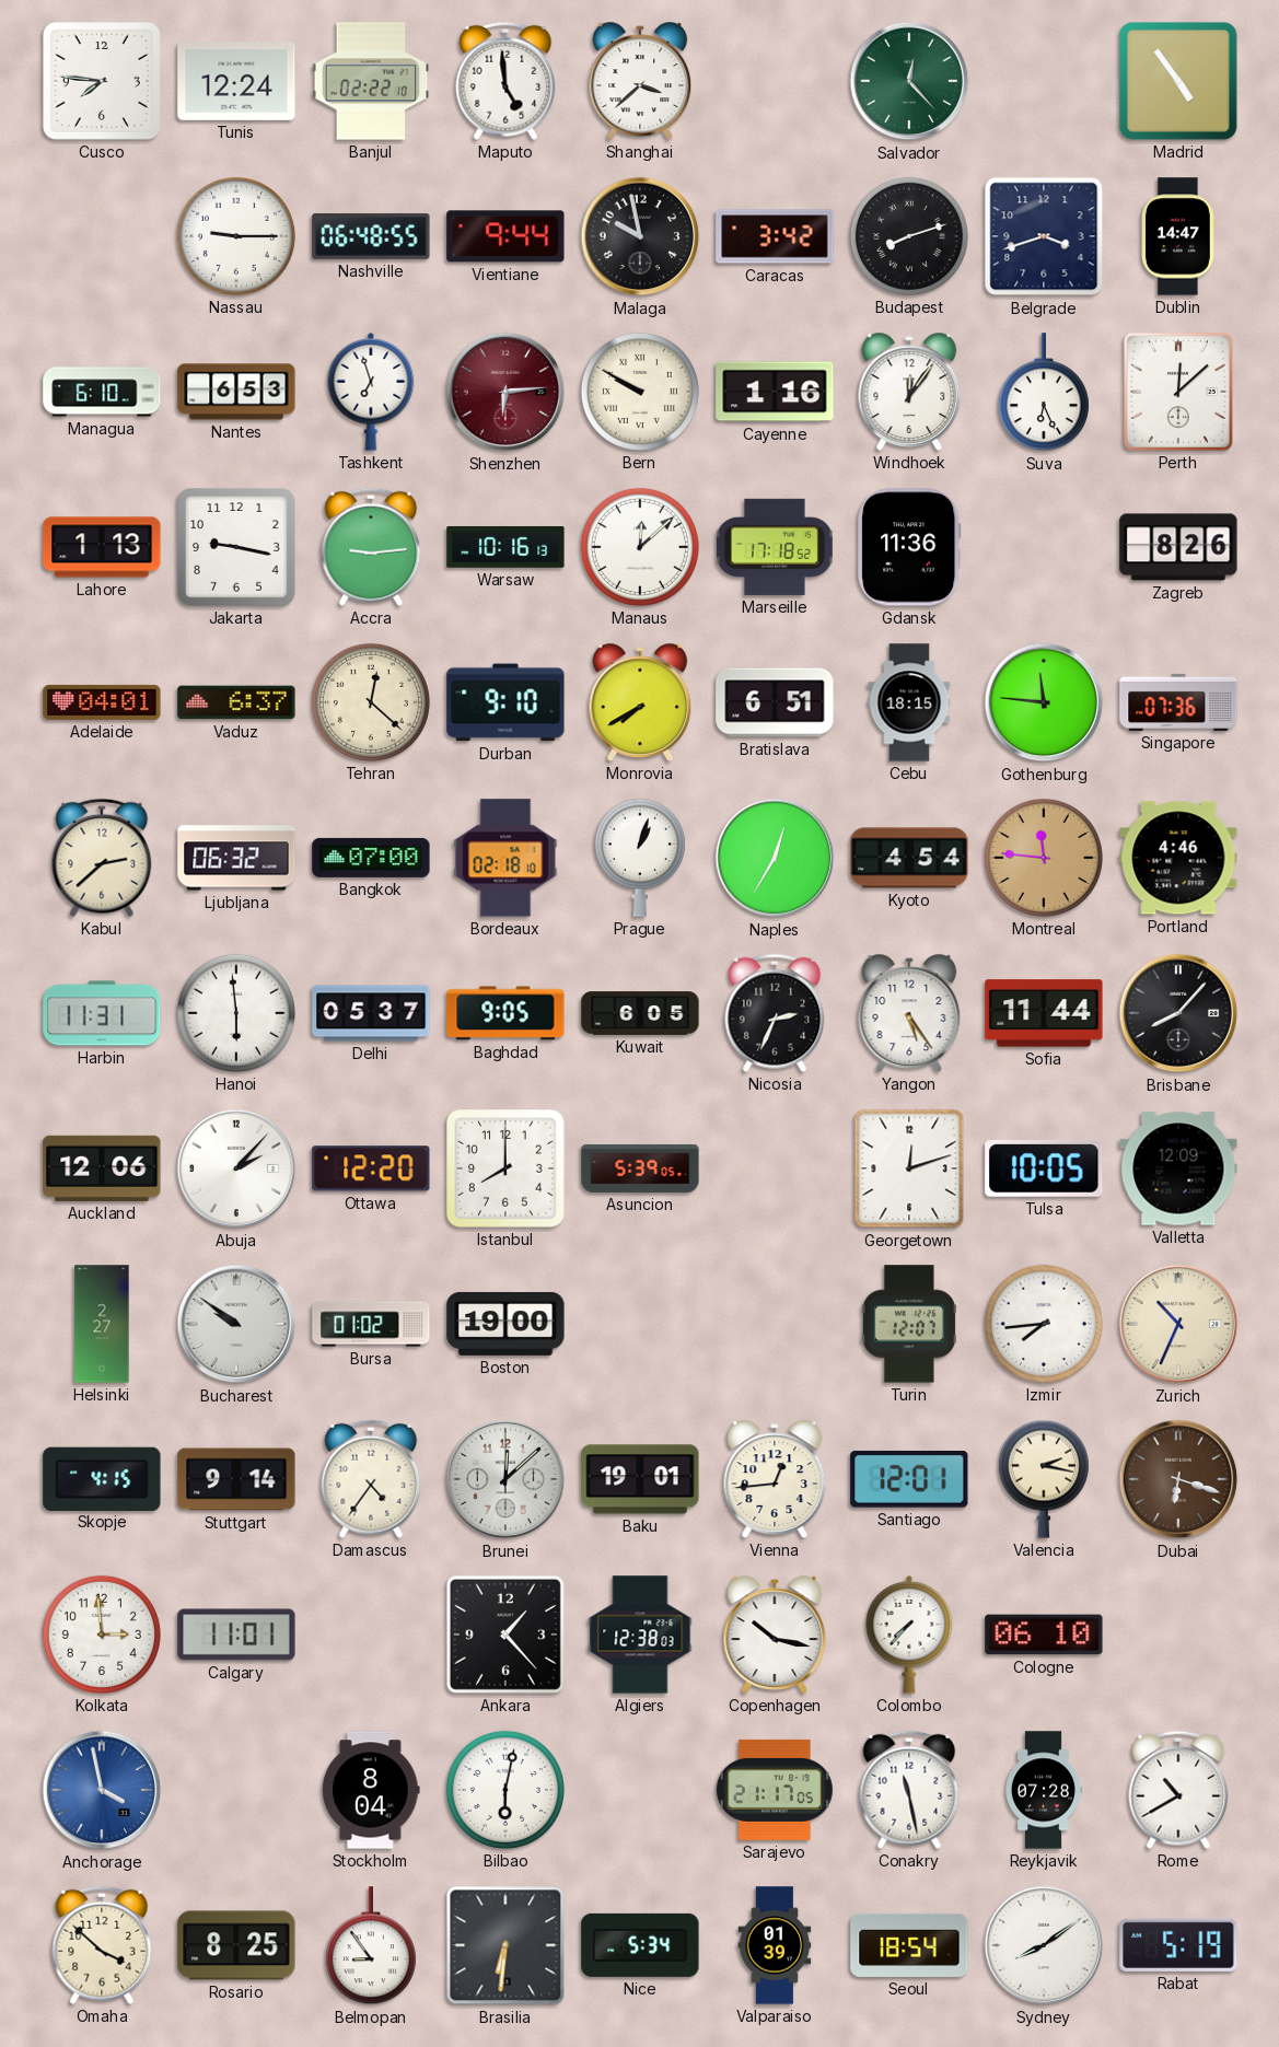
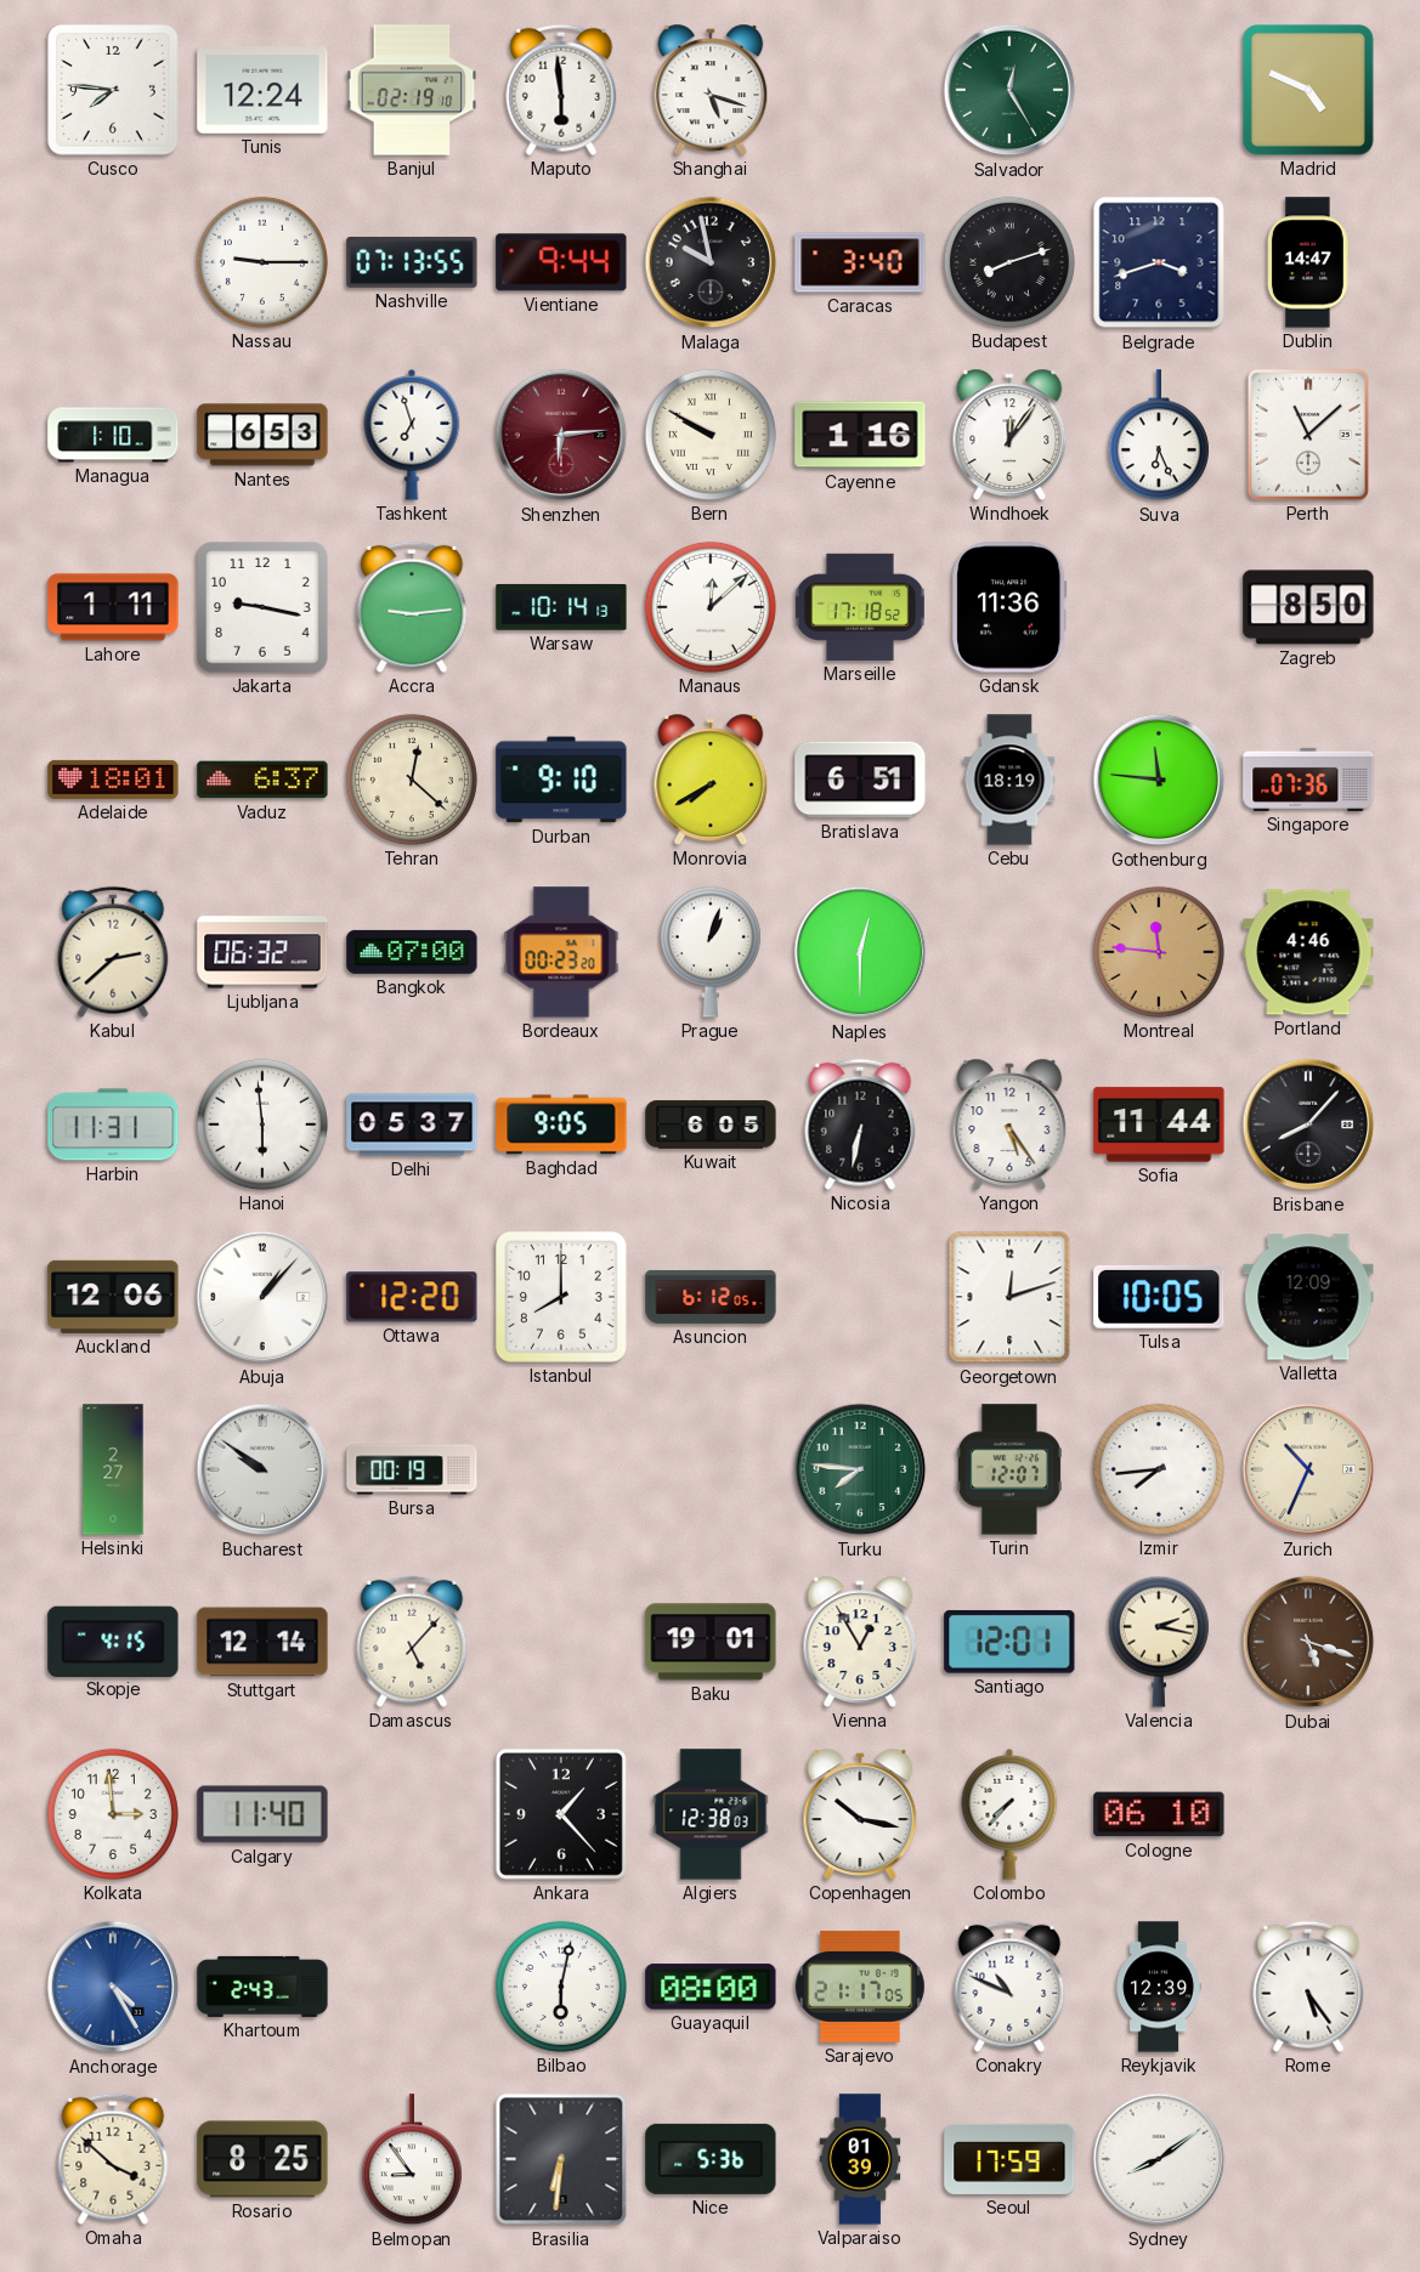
Banjul: 02:22 -> 02:19 (412, 90)
Maputo: 4:59 -> 5:59 (561, 90)
Shanghai: 3:38 -> 5:18 (711, 90)
Salvador: 12:23 -> 12:25 (1009, 90)
Madrid: 4:54 -> 4:49 (1309, 91)
Nashville: 06:48 -> 07:13 (412, 262)
Caracas: 3:42 -> 3:40 (860, 262)
Managua: 6:10 -> 1:10 (113, 435)
Perth: 12:08 -> 11:08 (1308, 435)
Lahore: 1:13 -> 1:11 (113, 607)
Warsaw: 10:16 -> 10:14 (561, 607)
Zagreb: 8:26 -> 8:50 (1308, 607)
Adelaide: 04:01 -> 18:01 (113, 780)
Cebu: 18:15 -> 18:19 (1009, 780)
Bordeaux: 02:18 -> 00:23 (561, 952)
Naples: 12:35 -> 12:30 (860, 952)
Kyoto: 4:54 -> none (909, 858)
Nicosia: 2:34 -> 6:32 (860, 1124)
Abuja: 2:07 -> 1:07 (262, 1297)
Asuncion: 5:39 -> 6:12 (711, 1297)
Bursa: 01:02 -> 00:19 (412, 1469)
Boston: 19:00 -> none (505, 1324)
Turku: none -> 7:46 (860, 1469)
Stuttgart: 9:14 -> 12:14 (262, 1642)
Damascus: 4:36 -> 5:07 (412, 1642)
Brunei: 12:08 -> none (505, 1479)
Vienna: 12:44 -> 12:55 (860, 1642)
Dubai: 6:18 -> 5:18 (1308, 1642)
Calgary: 11:01 -> 11:40 (262, 1814)
Anchorage: 3:58 -> 4:25 (113, 1987)
Khartoum: none -> 2:43 (262, 1987)
Stockholm: 8:04 -> none (371, 1790)
Guayaquil: none -> 08:00 (711, 1987)
Conakry: 11:28 -> 10:49 (1009, 1987)
Reykjavik: 07:28 -> 12:39 (1159, 1987)
Rome: 10:40 -> 5:24 (1308, 1987)
Nice: 5:34 -> 5:36 (711, 2159)
Seoul: 18:54 -> 17:59 (1009, 2159)
Rabat: 5:19 -> none (1178, 1945)
